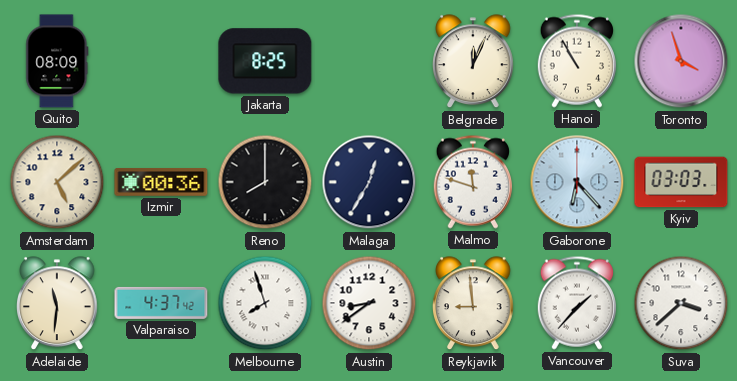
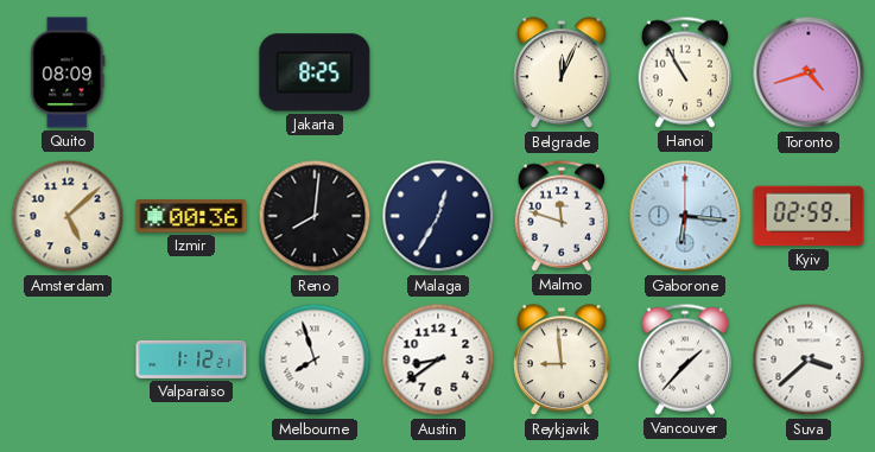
Toronto: 3:57 -> 4:42 (809, 72)
Reno: 8:00 -> 8:01 (315, 216)
Gaborone: 6:23 -> 6:16 (685, 216)
Kyiv: 03:03 -> 02:59 (809, 216)
Adelaide: 11:31 -> none (58, 304)
Valparaiso: 4:37 -> 1:12 (191, 359)
